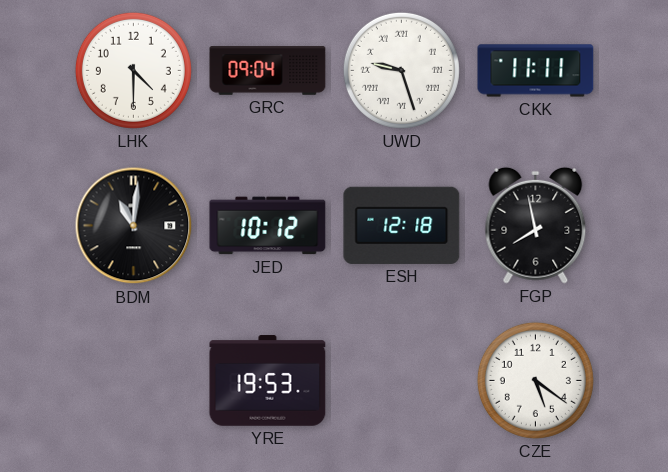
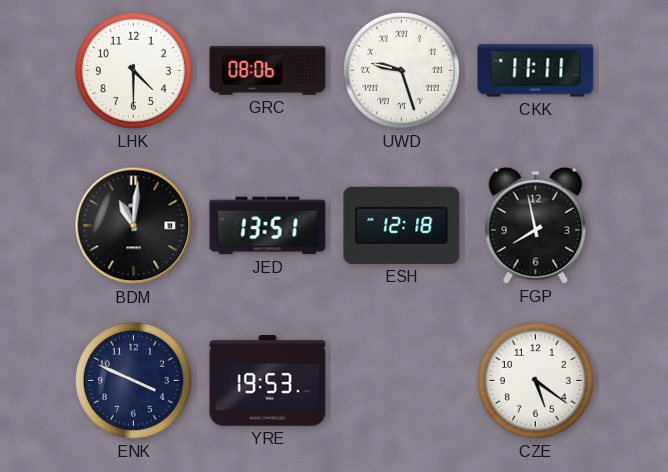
GRC: 09:04 -> 08:06 (268, 71)
JED: 10:12 -> 13:51 (268, 226)
ENK: none -> 3:49 (133, 380)
